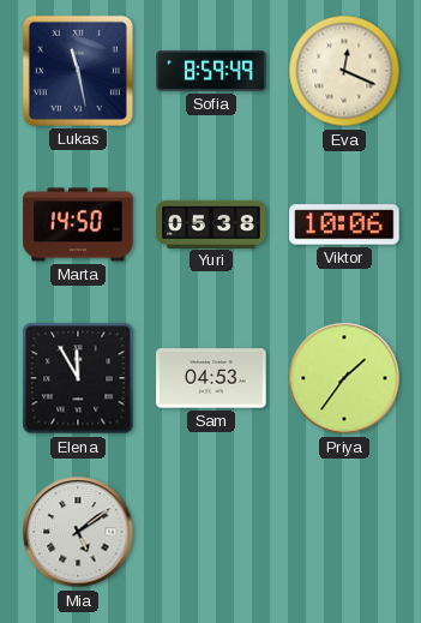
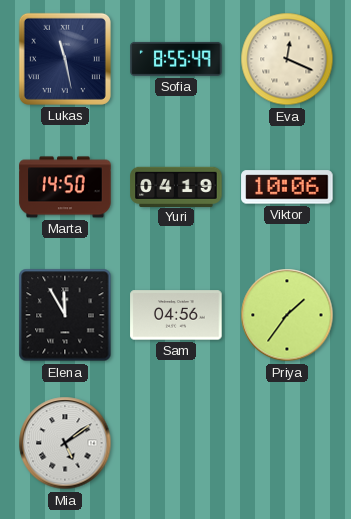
Sofia: 8:59 -> 8:55 (176, 59)
Yuri: 05:38 -> 04:19 (176, 186)
Sam: 04:53 -> 04:56 (176, 315)
